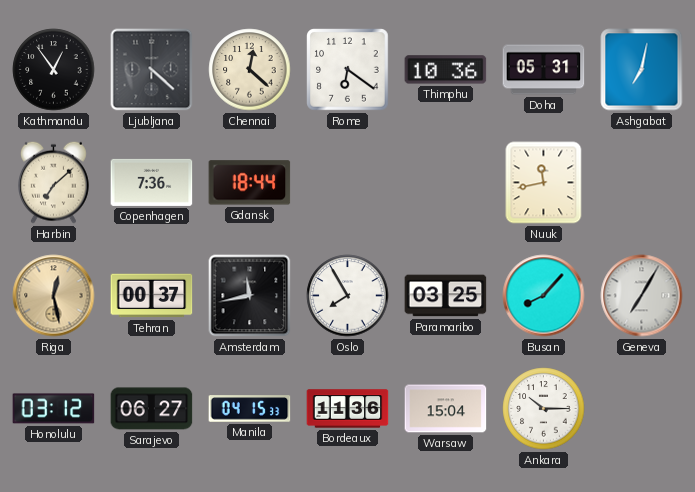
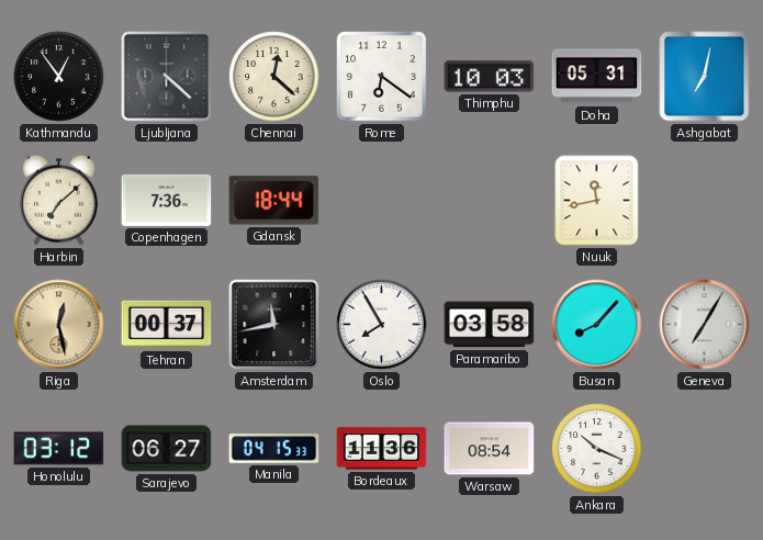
Thimphu: 10:36 -> 10:03 (490, 77)
Paramaribo: 03:25 -> 03:58 (490, 325)
Warsaw: 15:04 -> 08:54 (490, 449)
Ankara: 10:15 -> 10:19 (597, 449)
